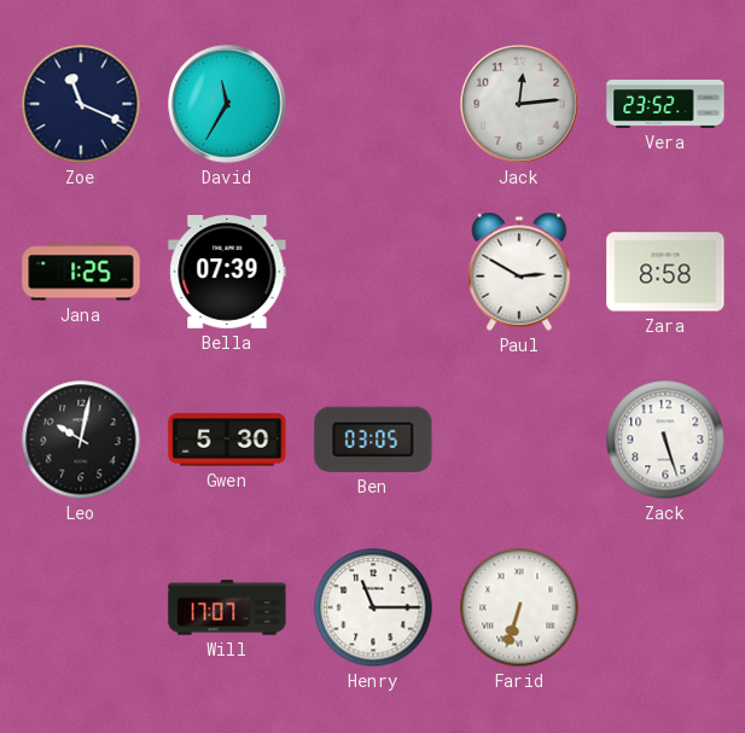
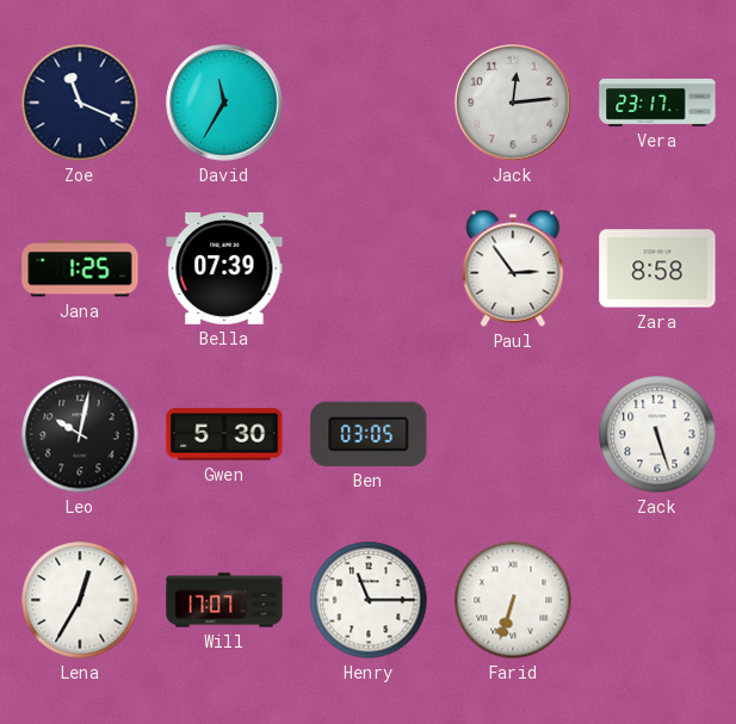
Vera: 23:52 -> 23:17 (657, 103)
Paul: 2:50 -> 2:54 (513, 268)
Lena: none -> 12:35 (80, 600)
